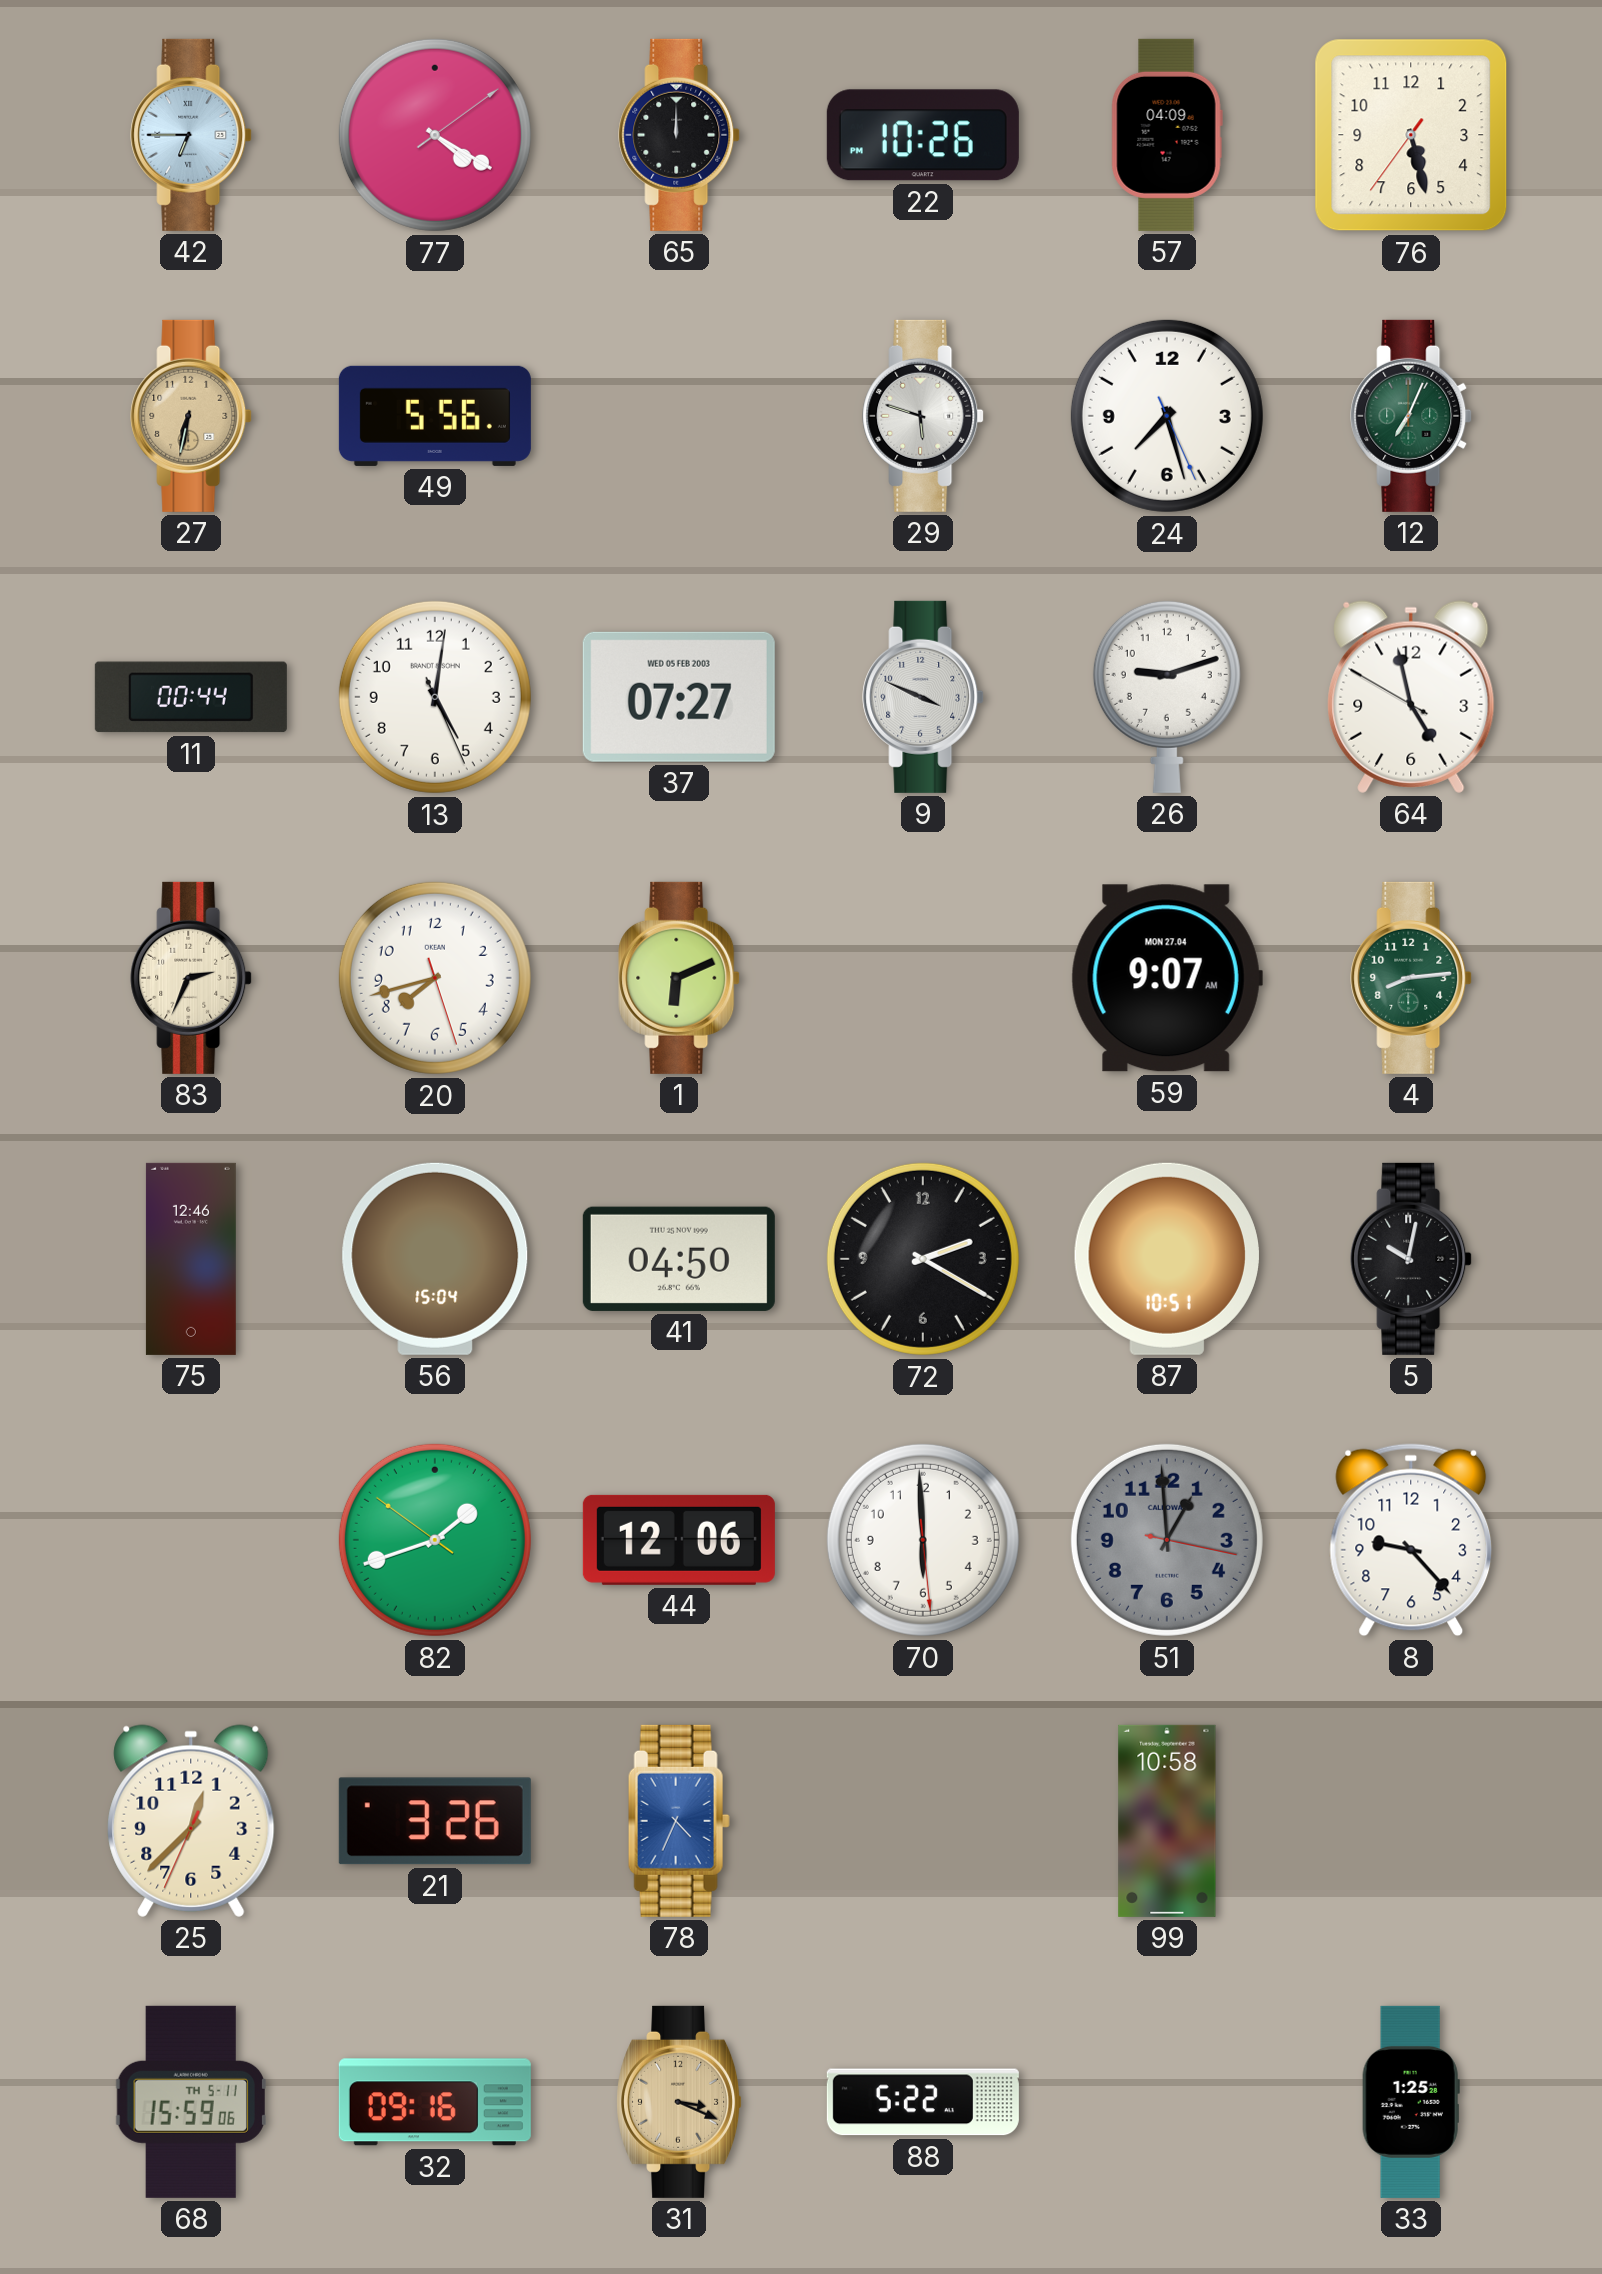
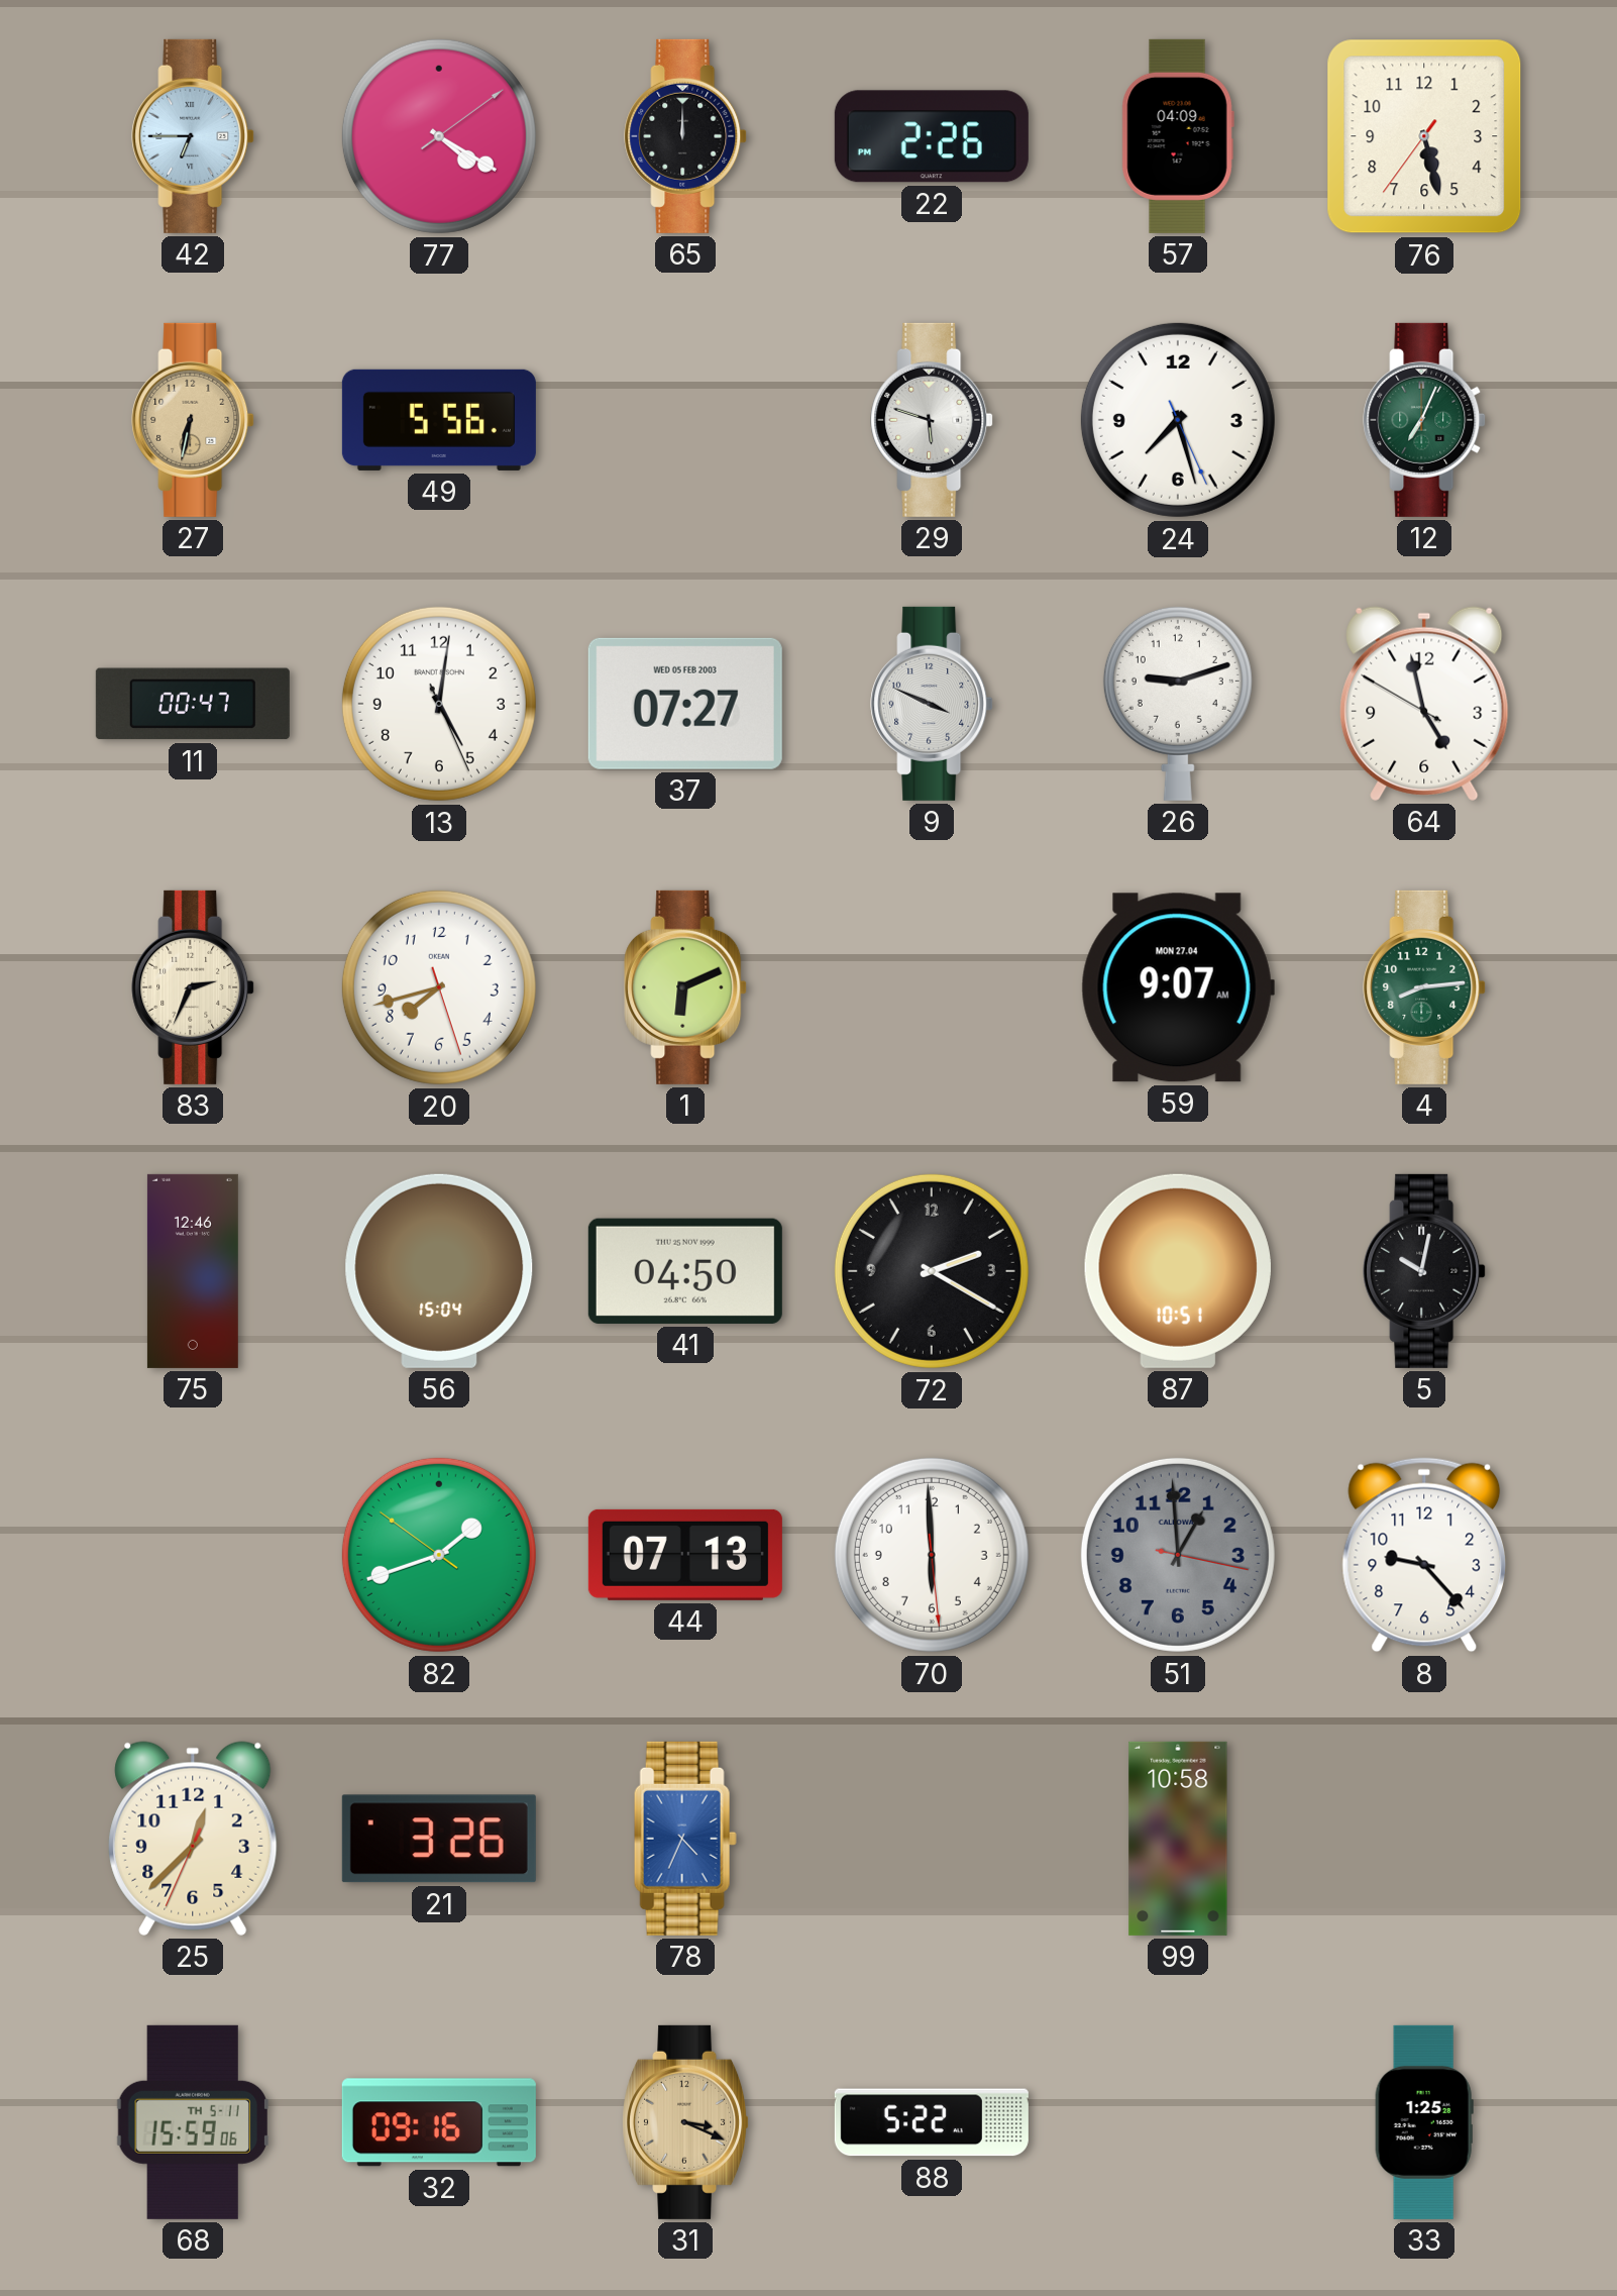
22: 10:26 -> 2:26 (932, 136)
11: 00:44 -> 00:47 (193, 704)
44: 12:06 -> 07:13 (685, 1555)
